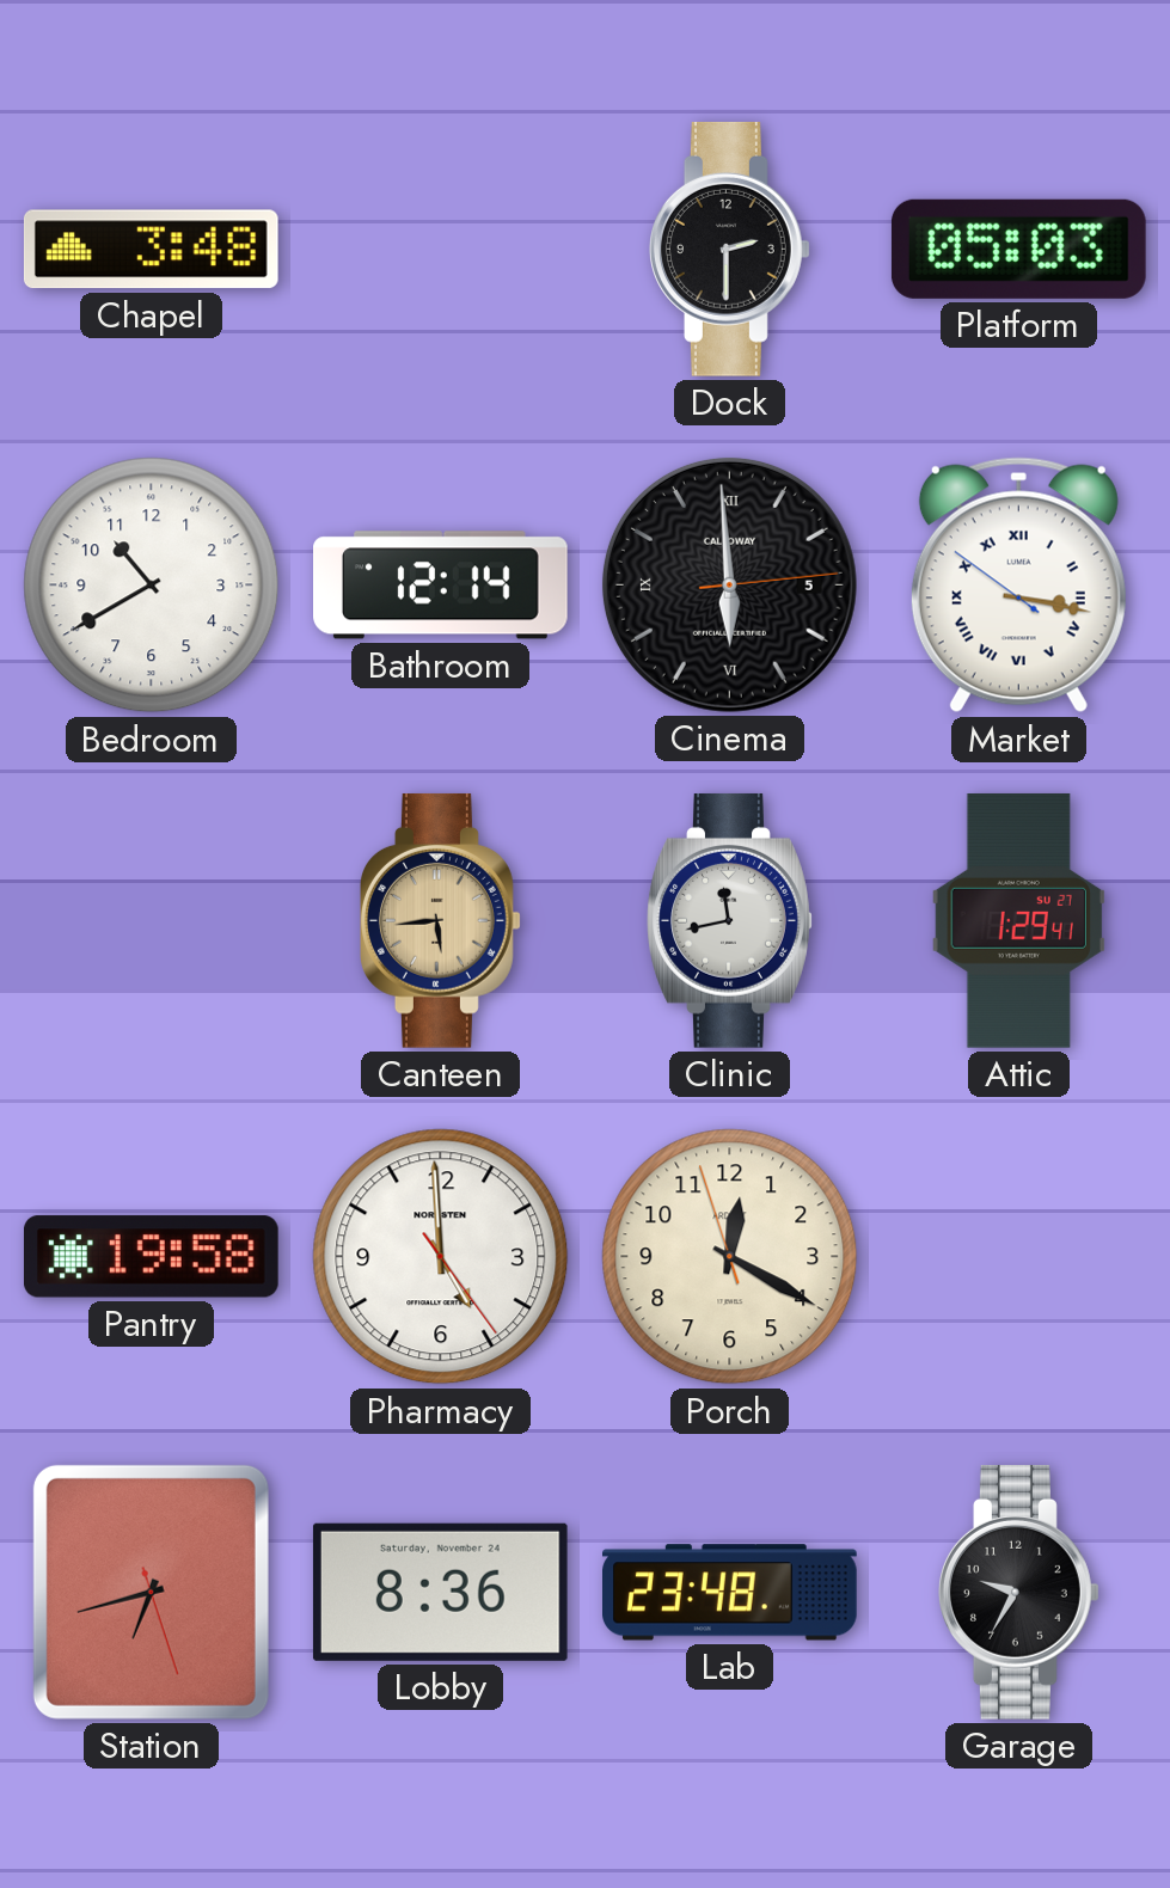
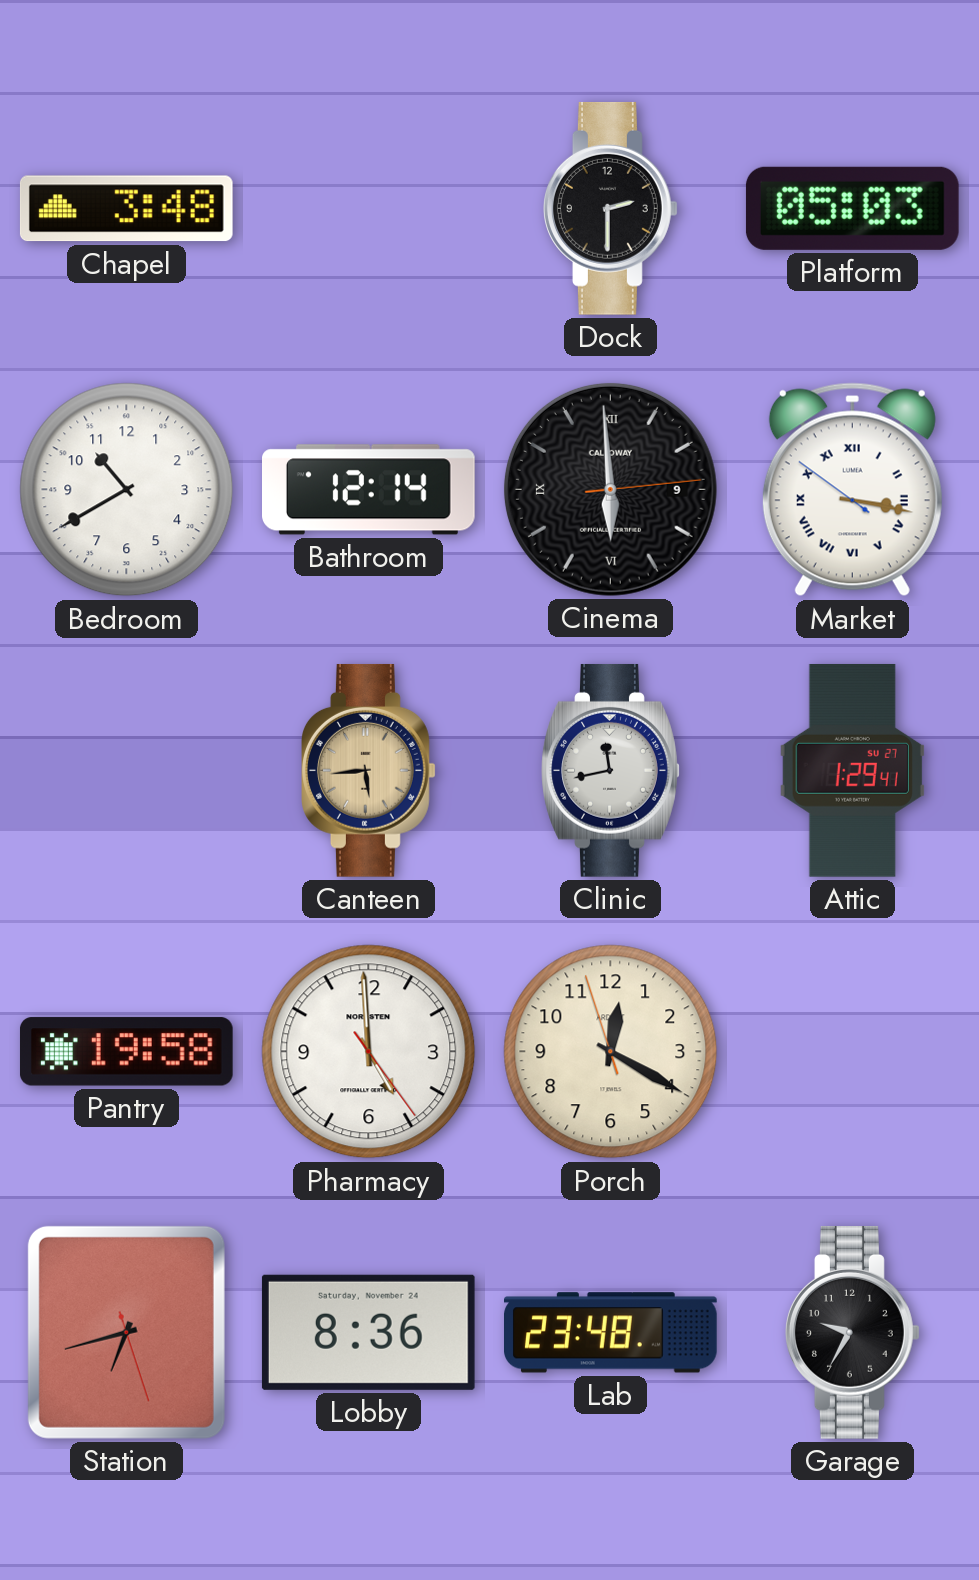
Cinema date: 5 -> 9 (610, 489)
